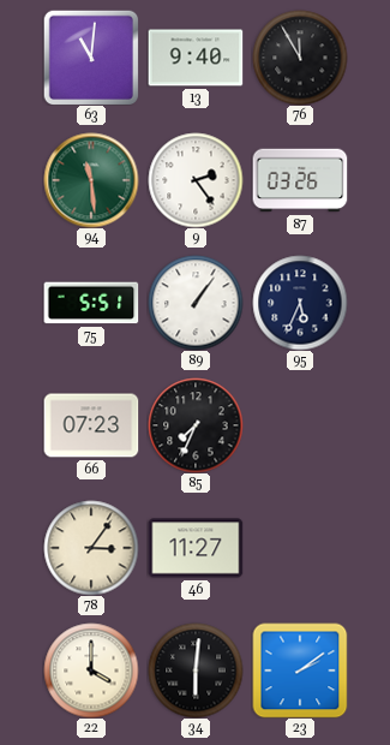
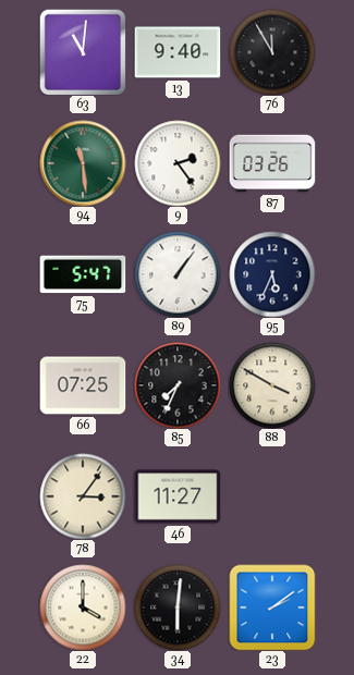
75: 5:51 -> 5:47 (83, 274)
66: 07:23 -> 07:25 (83, 385)
88: none -> 3:50 (272, 385)
